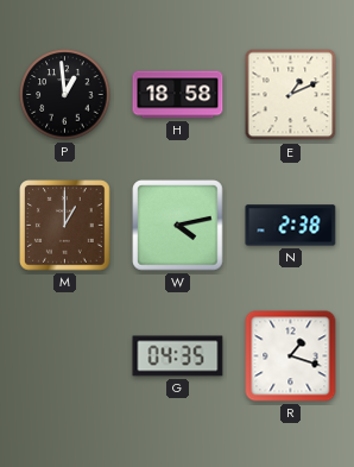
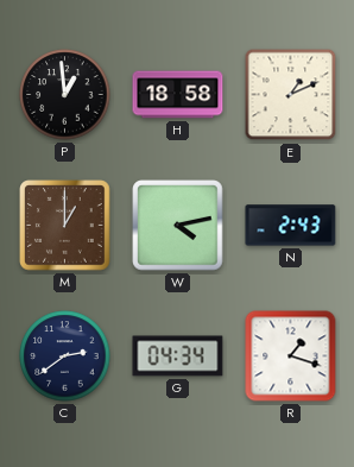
N: 2:38 -> 2:43 (291, 226)
C: none -> 2:39 (65, 356)
G: 04:35 -> 04:34 (178, 356)
